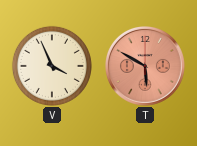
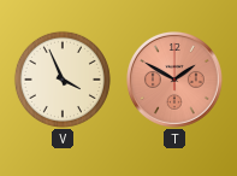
T: 5:50 -> 1:50 (176, 81)
